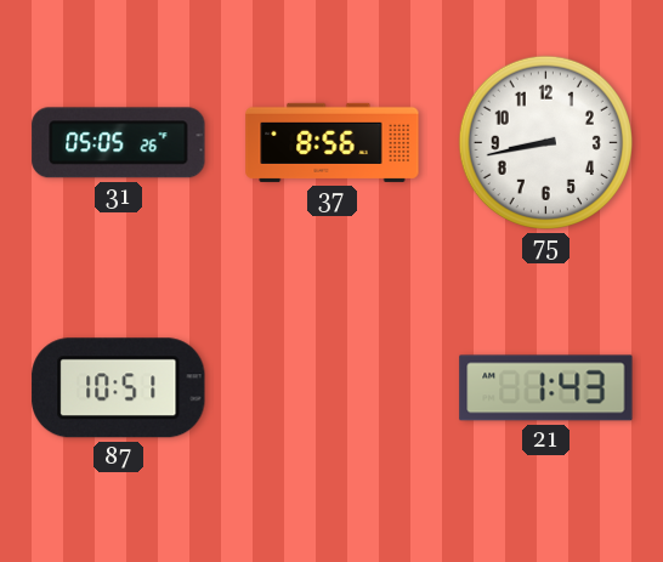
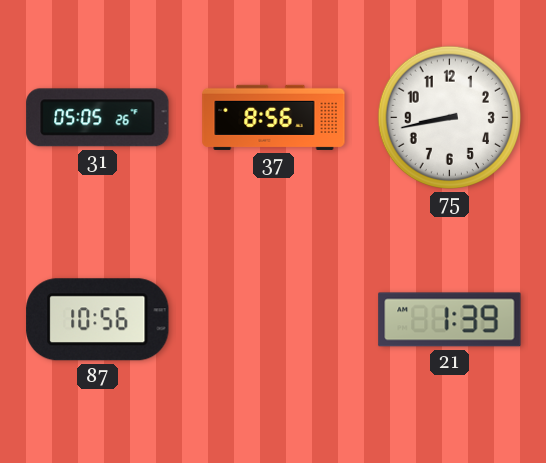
87: 10:51 -> 10:56 (98, 320)
21: 1:43 -> 1:39 (450, 320)
